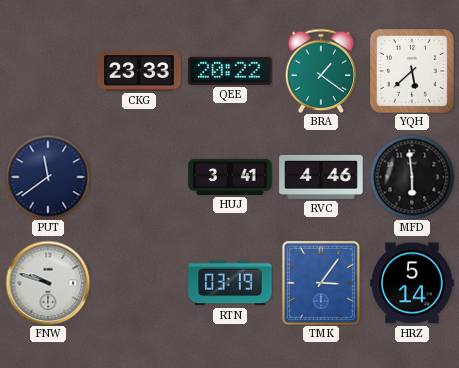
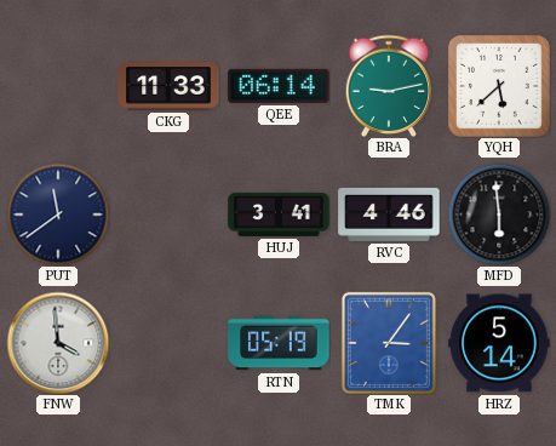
CKG: 23:33 -> 11:33 (168, 86)
QEE: 20:22 -> 06:14 (279, 86)
BRA: 1:21 -> 9:13 (389, 86)
FNW: 9:48 -> 3:59 (58, 343)
RTN: 03:19 -> 05:19 (279, 343)
